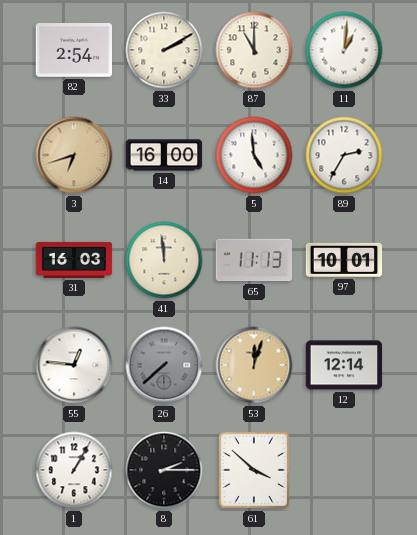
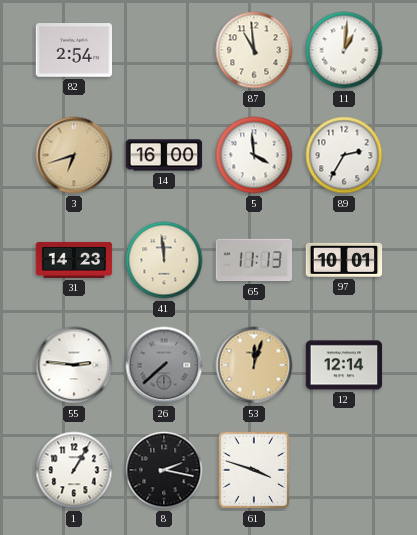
33: 2:10 -> none (164, 50)
87: 11:00 -> 10:59 (254, 50)
5: 4:59 -> 3:59 (254, 155)
31: 16:03 -> 14:23 (74, 260)
55: 12:46 -> 2:46 (74, 365)
8: 2:15 -> 2:17 (164, 470)
61: 3:52 -> 3:48 (254, 470)
